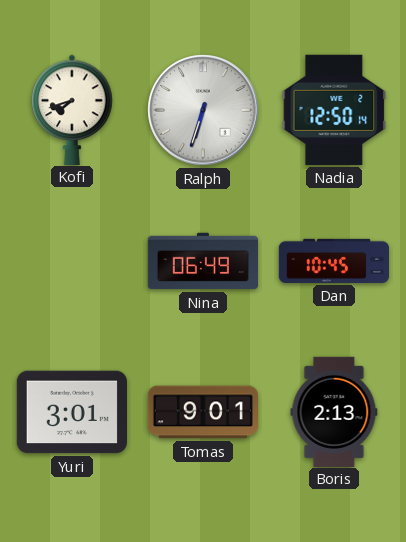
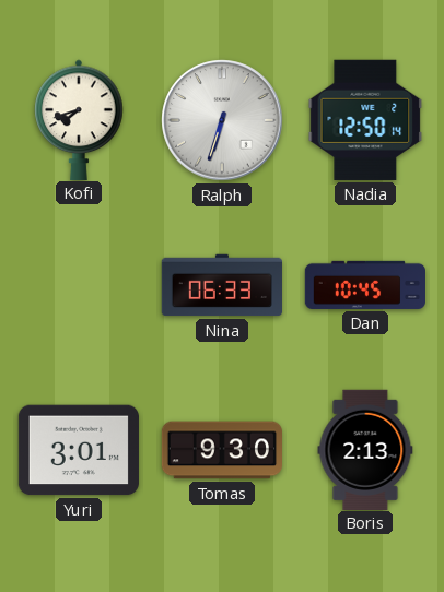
Nina: 06:49 -> 06:33 (221, 285)
Tomas: 9:01 -> 9:30 (221, 450)
